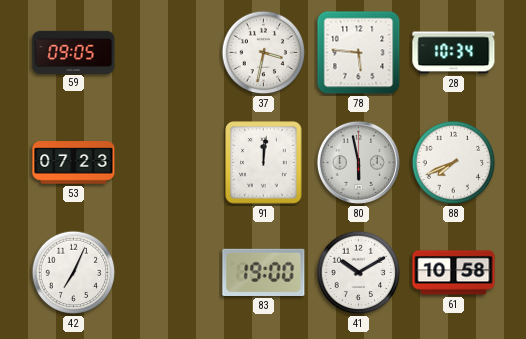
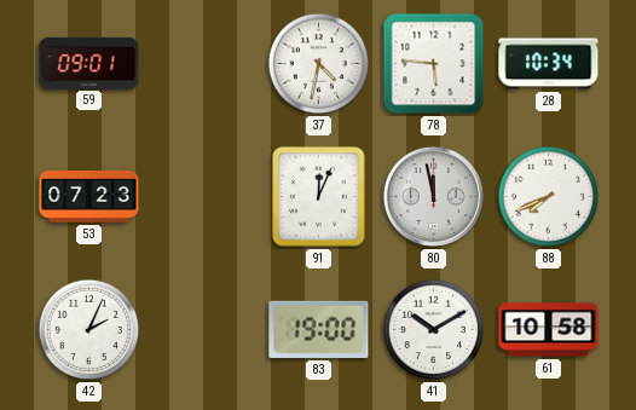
59: 09:05 -> 09:01 (89, 63)
37: 3:32 -> 4:32 (319, 64)
91: 12:01 -> 12:04 (319, 197)
80: 5:58 -> 11:58 (433, 196)
42: 7:04 -> 2:04 (89, 330)
